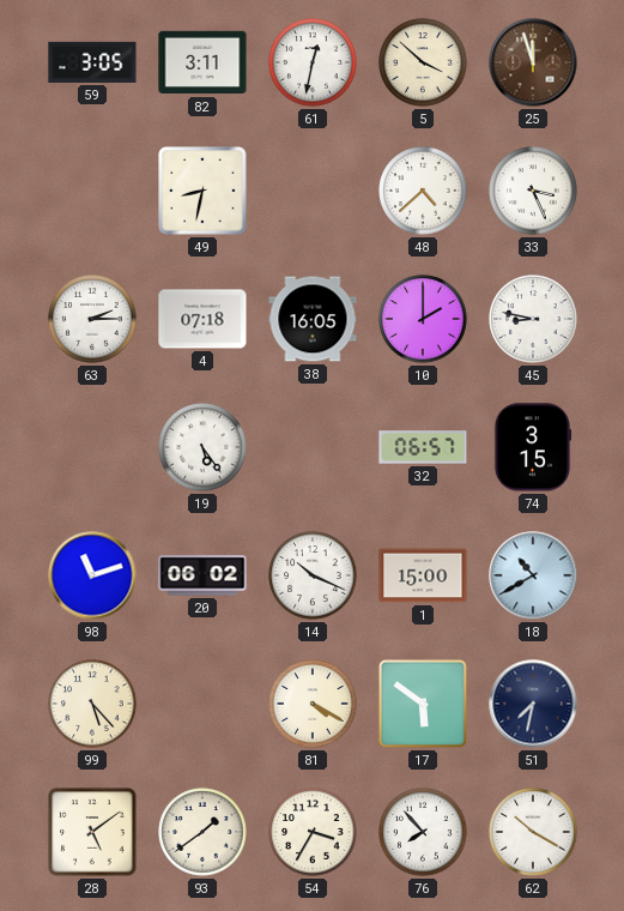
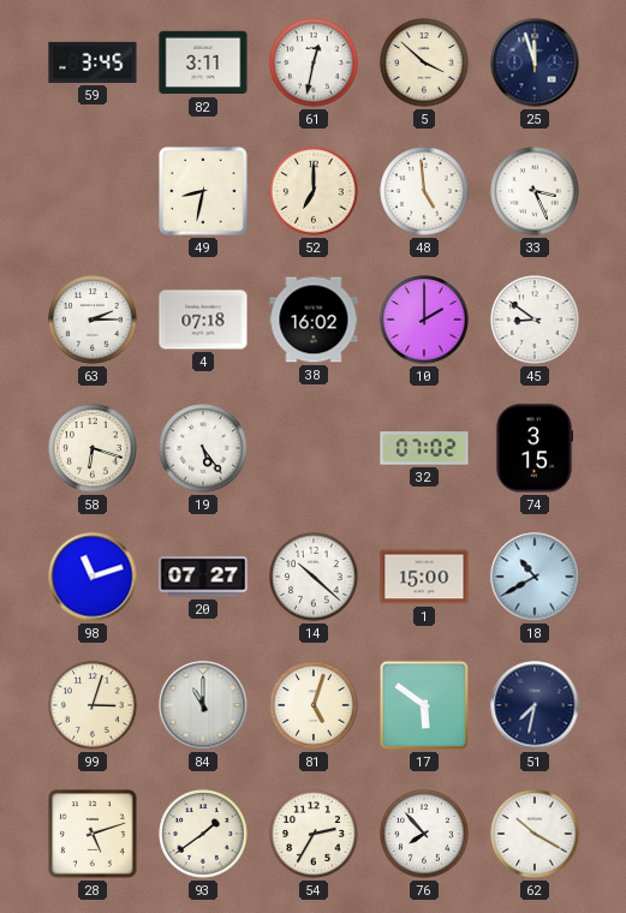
59: 3:05 -> 3:45 (93, 62)
25 dial: brown -> navy (535, 62)
52: none -> 7:00 (314, 191)
48: 4:38 -> 4:59 (424, 191)
38: 16:05 -> 16:02 (314, 320)
45: 8:47 -> 8:51 (535, 320)
58: none -> 6:18 (93, 448)
32: 06:57 -> 07:02 (424, 448)
20: 06:02 -> 07:27 (203, 577)
14: 10:19 -> 10:22 (314, 577)
99: 5:23 -> 3:03 (93, 705)
84: none -> 11:00 (203, 705)
81: 4:20 -> 5:03 (314, 705)
28: 5:09 -> 5:12 (93, 834)
54: 3:35 -> 2:35 (314, 834)
